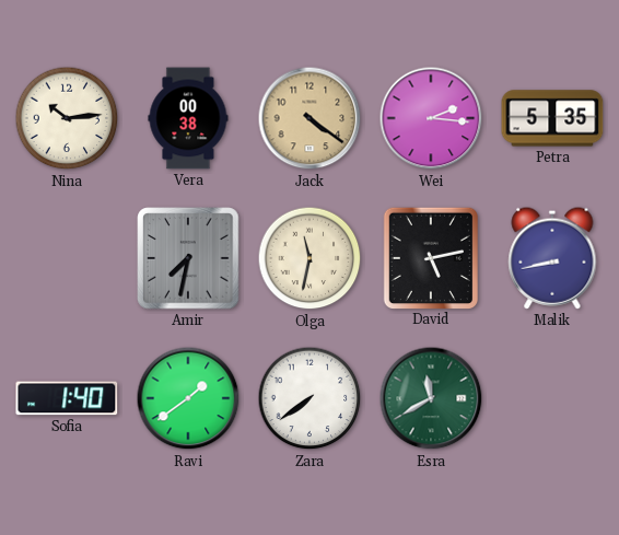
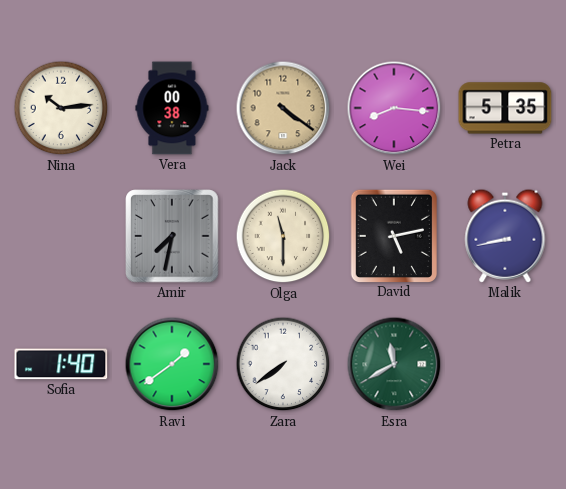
Wei: 2:16 -> 8:16 (394, 108)
Olga: 11:32 -> 11:30 (283, 236)
